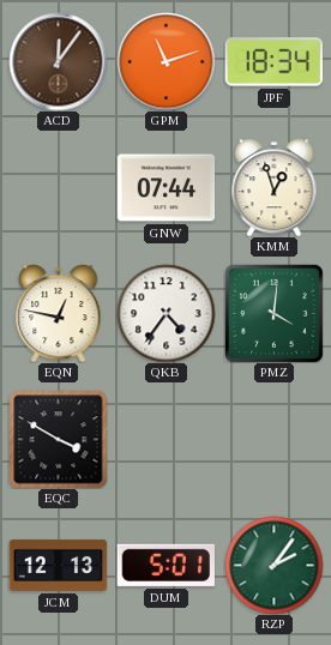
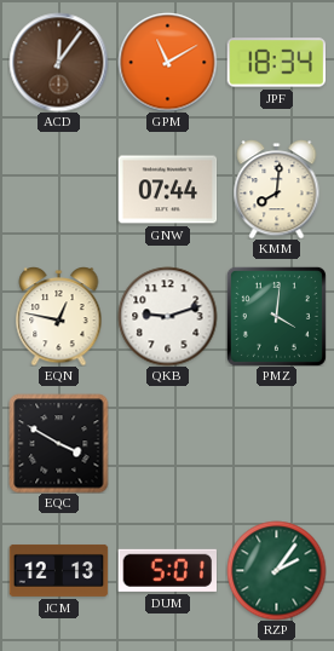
GPM: 11:12 -> 11:10 (167, 62)
KMM: 12:57 -> 8:01 (277, 190)
QKB: 4:36 -> 9:12 (167, 316)
